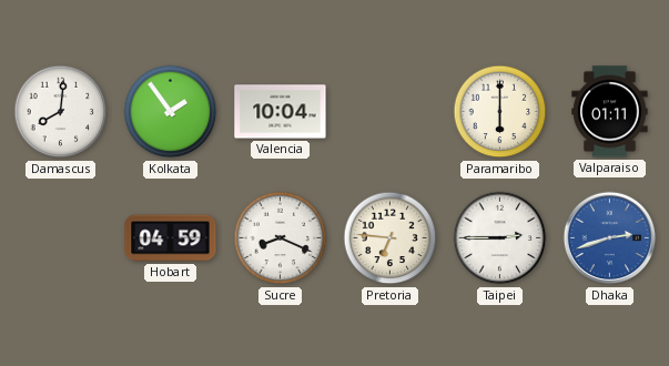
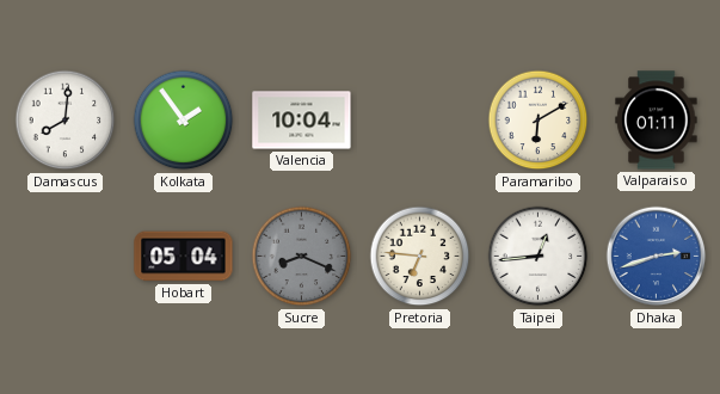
Paramaribo: 6:00 -> 6:10 (539, 121)
Hobart: 04:59 -> 05:04 (184, 257)
Sucre dial: white -> grey (302, 257)
Taipei: 2:45 -> 12:44 (539, 257)
